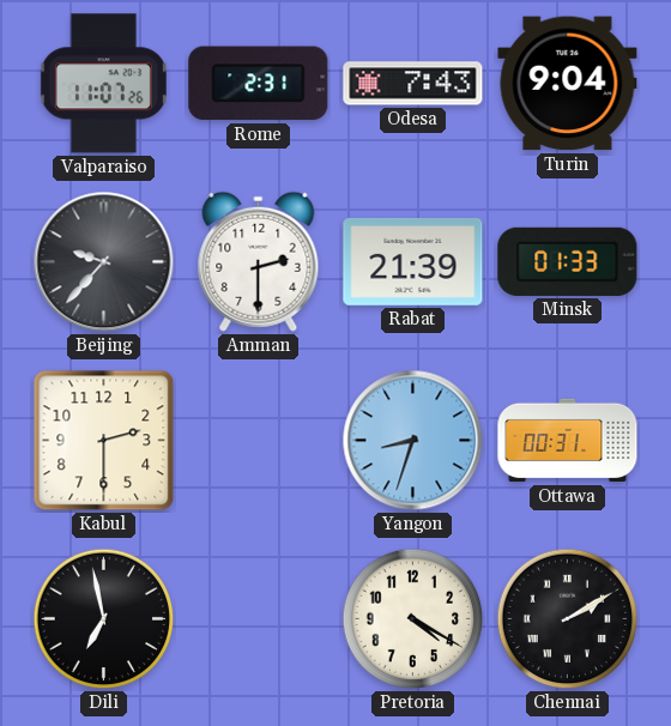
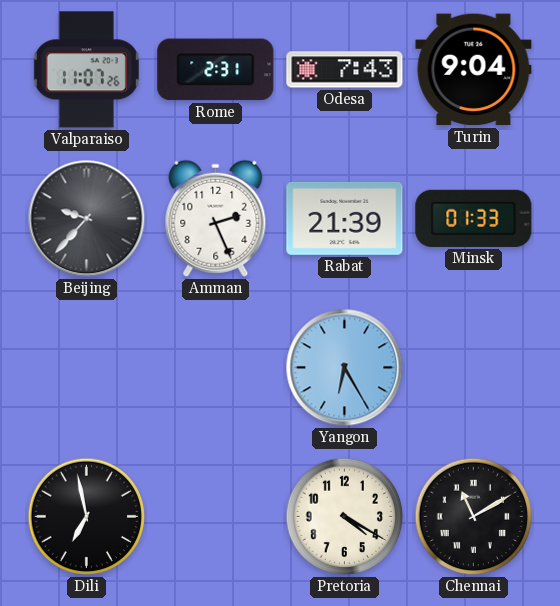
Amman: 2:30 -> 2:26 (216, 218)
Kabul: 2:30 -> none (104, 441)
Yangon: 8:33 -> 6:25 (345, 368)
Ottawa: 00:31 -> none (568, 441)
Chennai: 2:10 -> 11:10 (474, 517)
